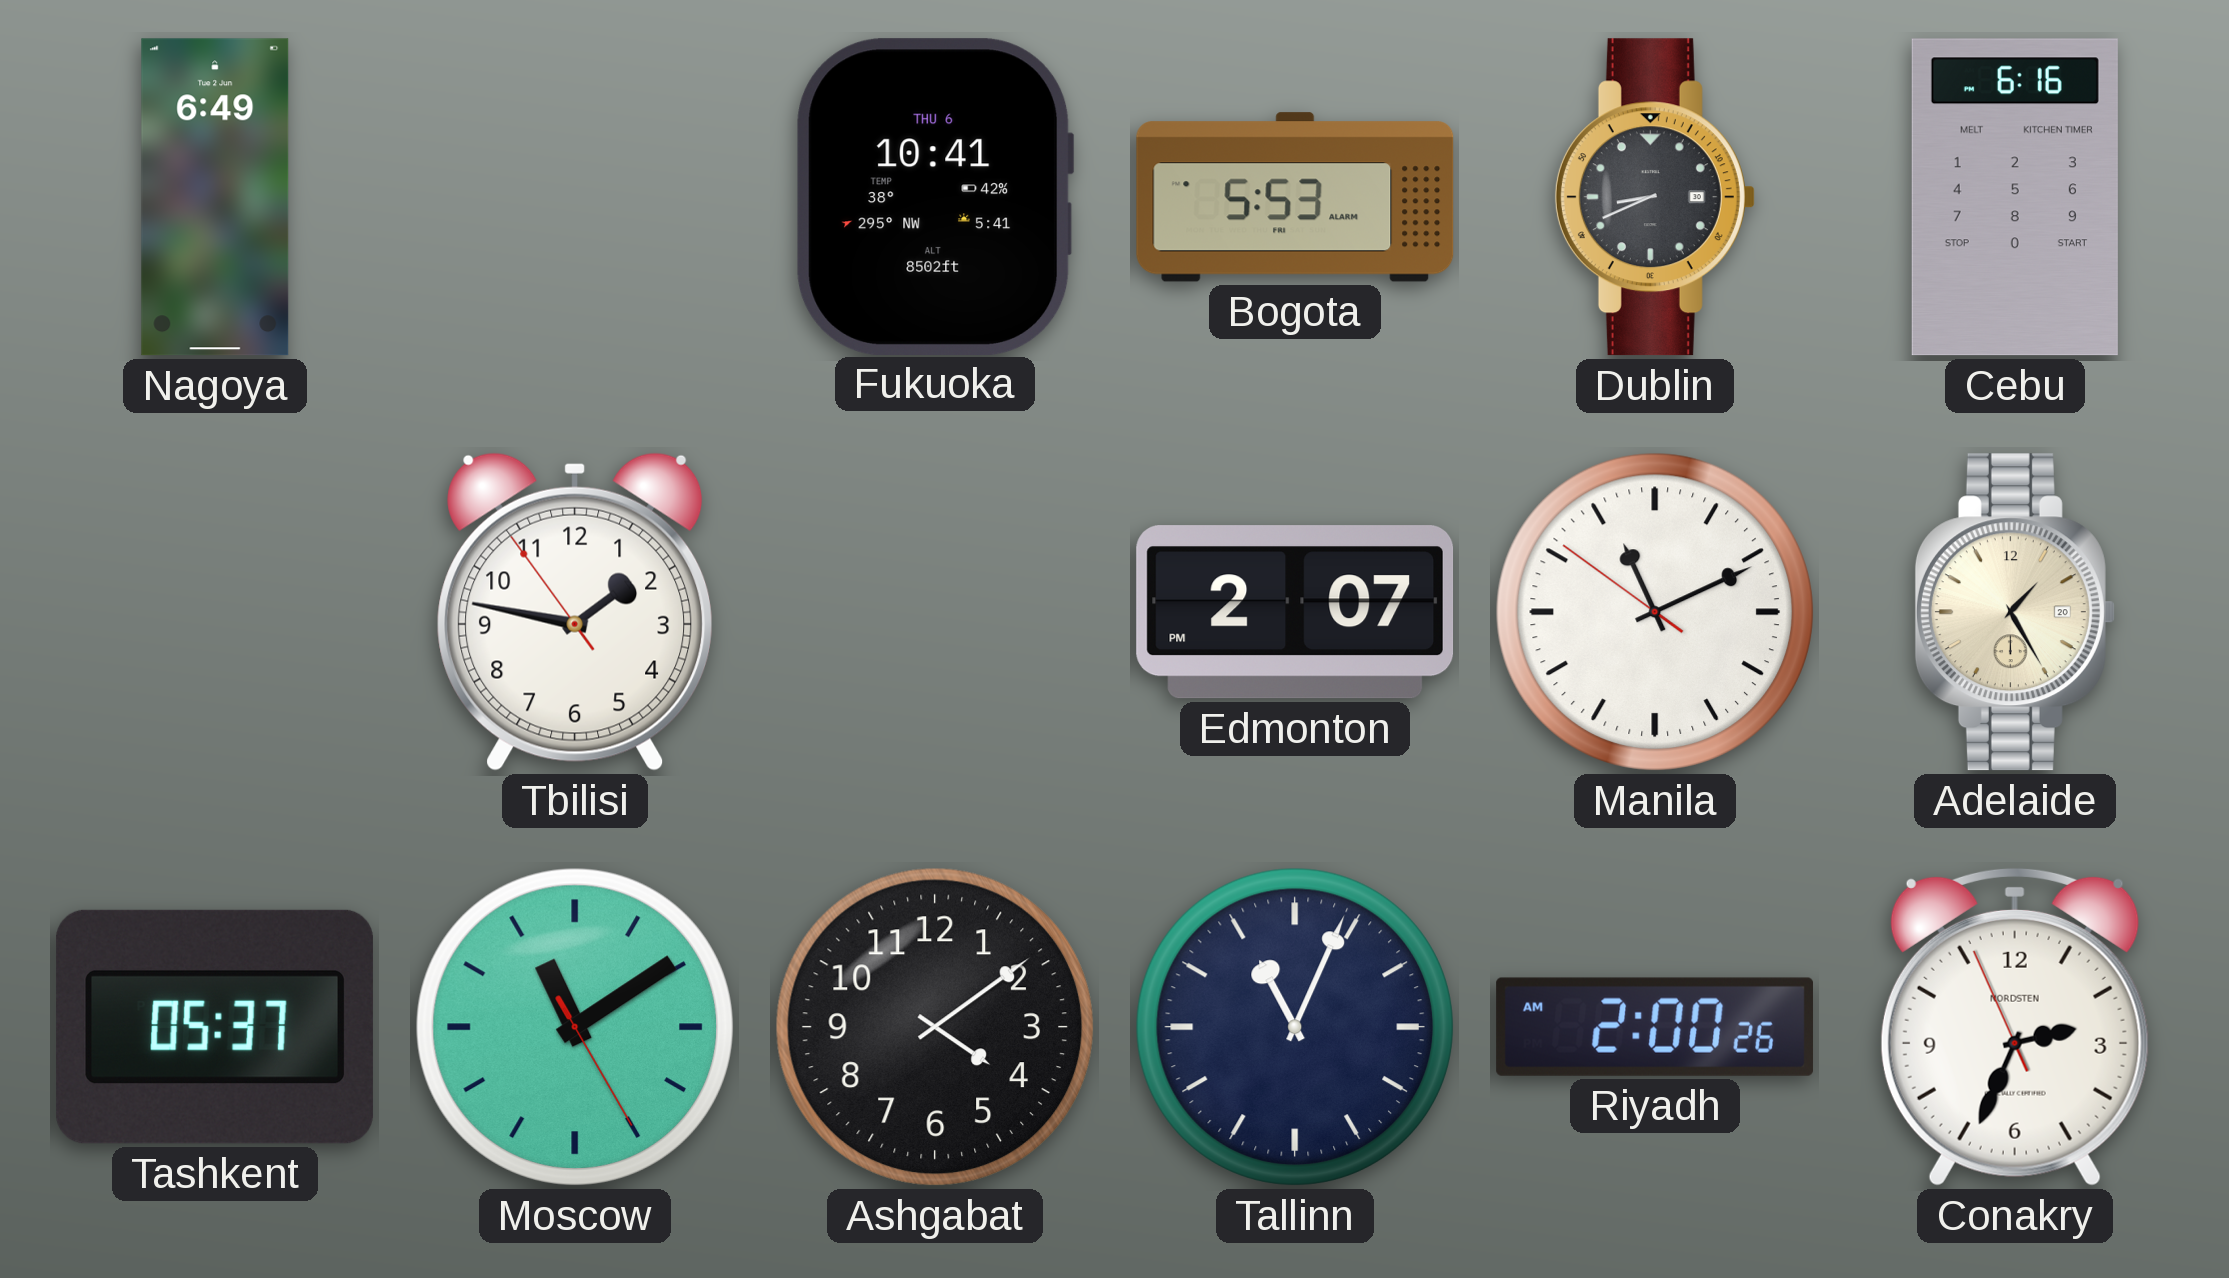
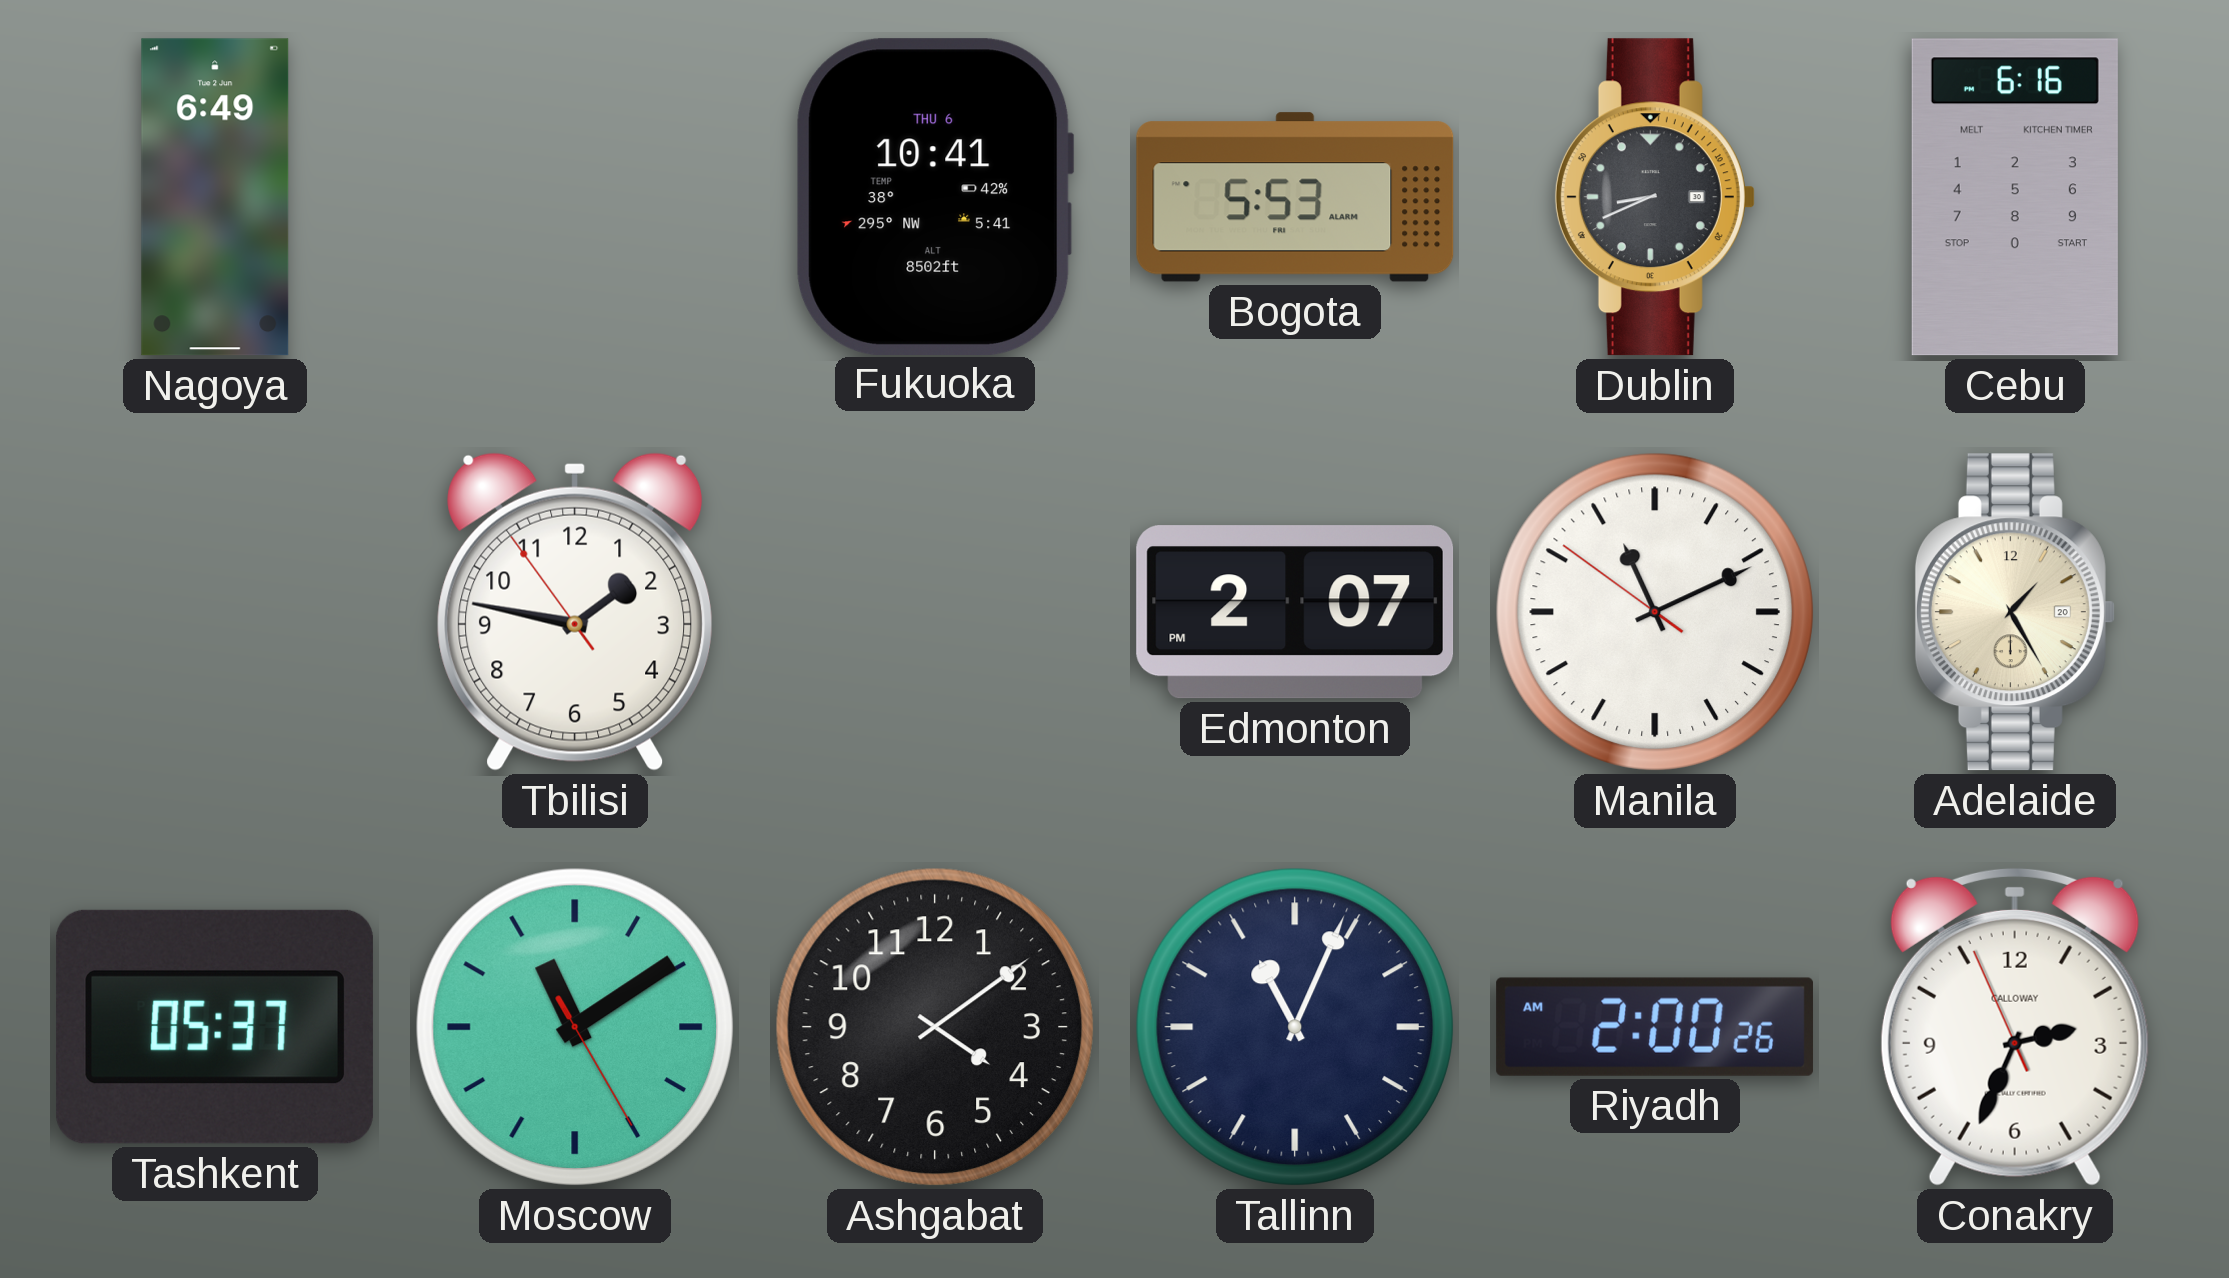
Conakry brand: NORDSTEN -> CALLOWAY (2015, 1027)
